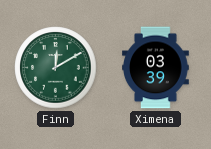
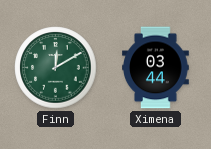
Ximena: 03:39 -> 03:44 (156, 68)
